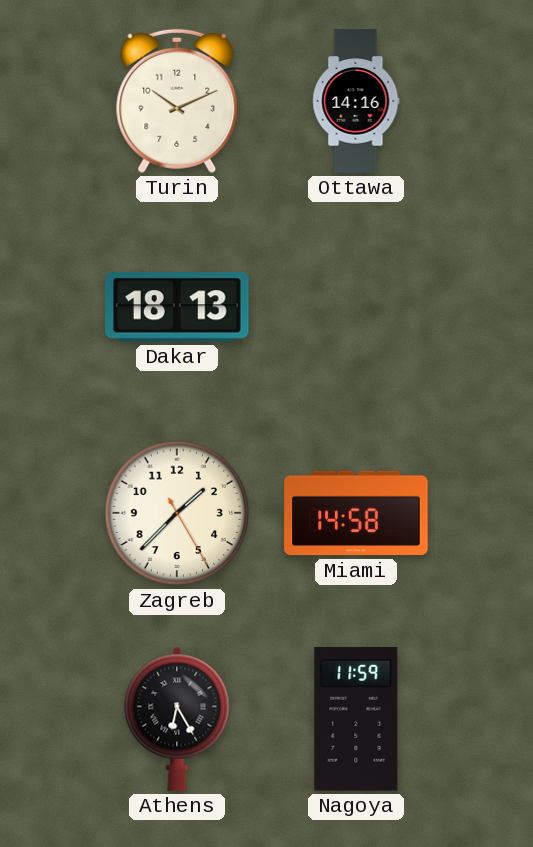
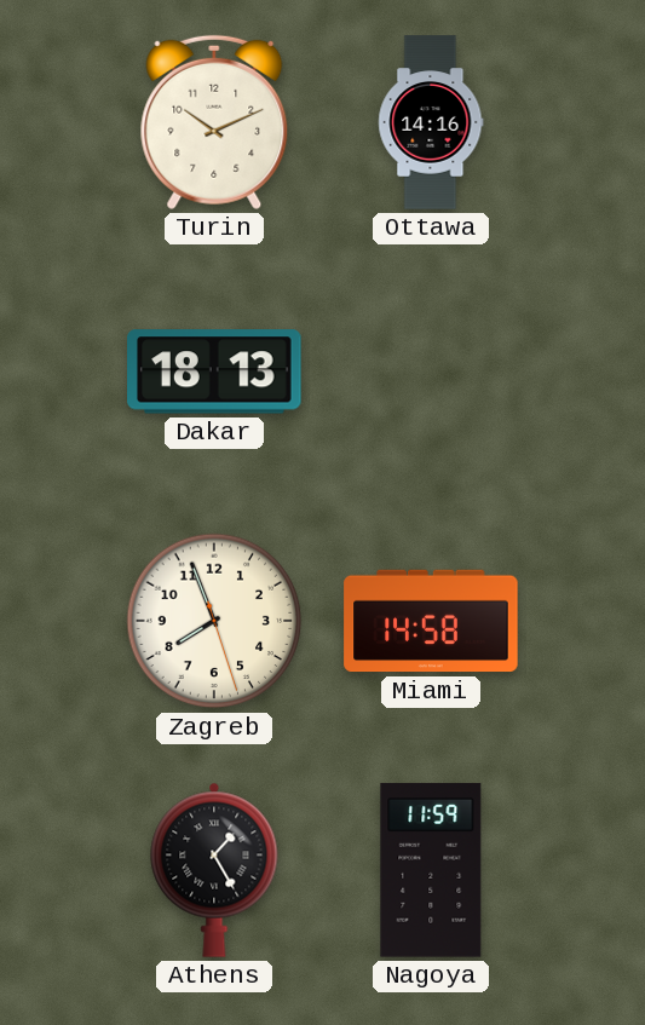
Zagreb: 1:37 -> 7:56 (214, 621)
Athens: 6:25 -> 1:25 (214, 870)
